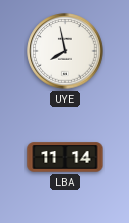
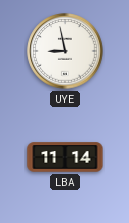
UYE: 7:58 -> 8:58 (65, 51)
